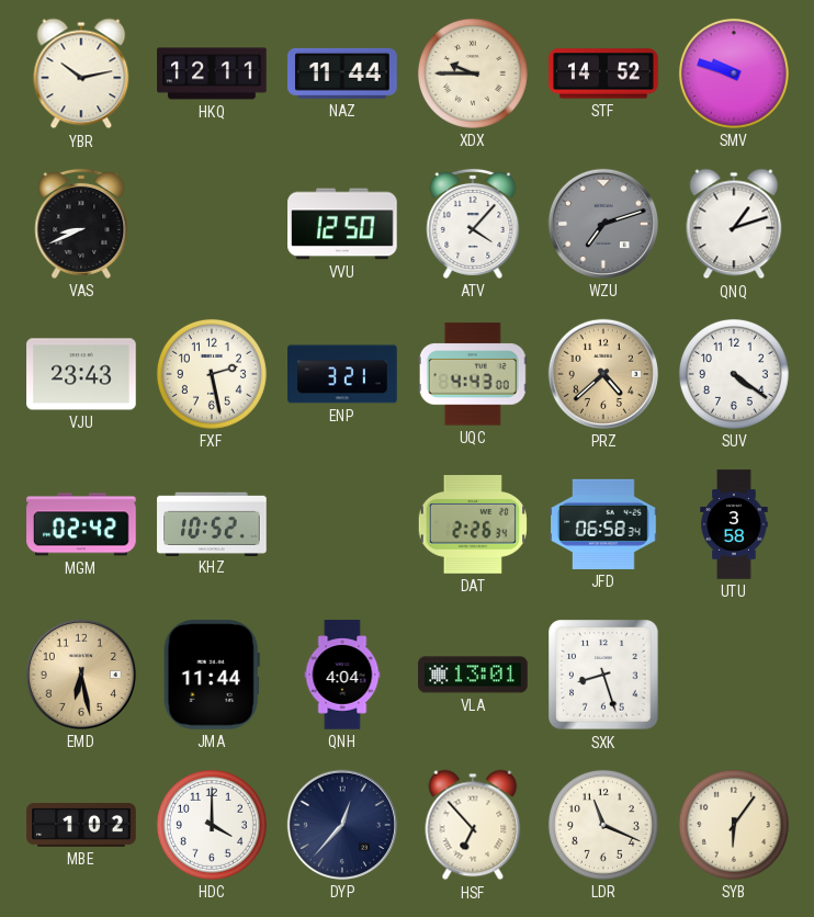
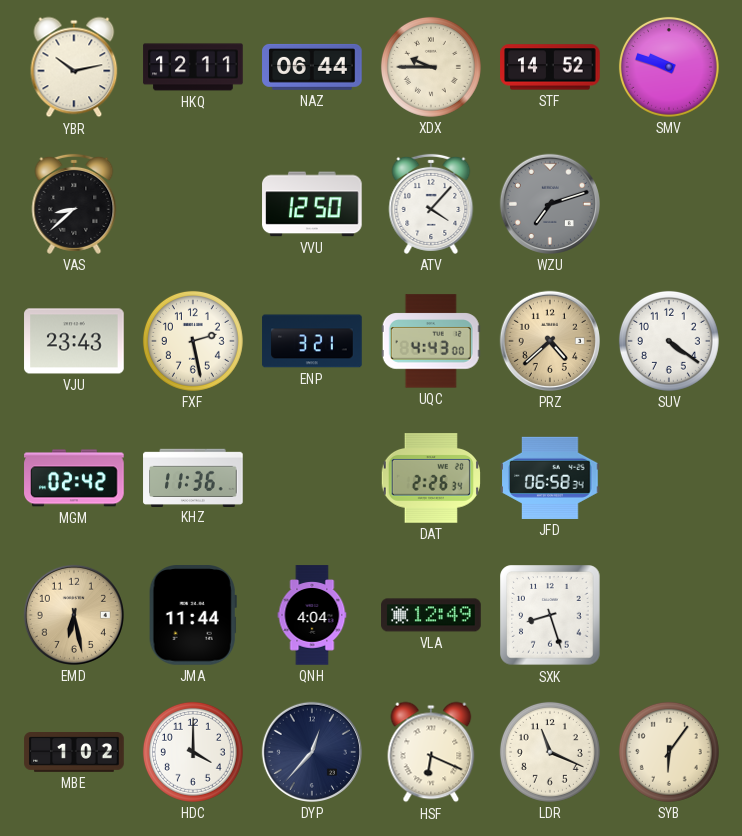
NAZ: 11:44 -> 06:44 (312, 67)
VAS: 8:41 -> 8:38 (74, 204)
QNQ: 1:12 -> none (734, 224)
KHZ: 10:52 -> 11:36 (193, 477)
UTU: 3:58 -> none (734, 524)
VLA: 13:01 -> 12:49 (431, 615)
HSF: 6:53 -> 6:19 (431, 752)
